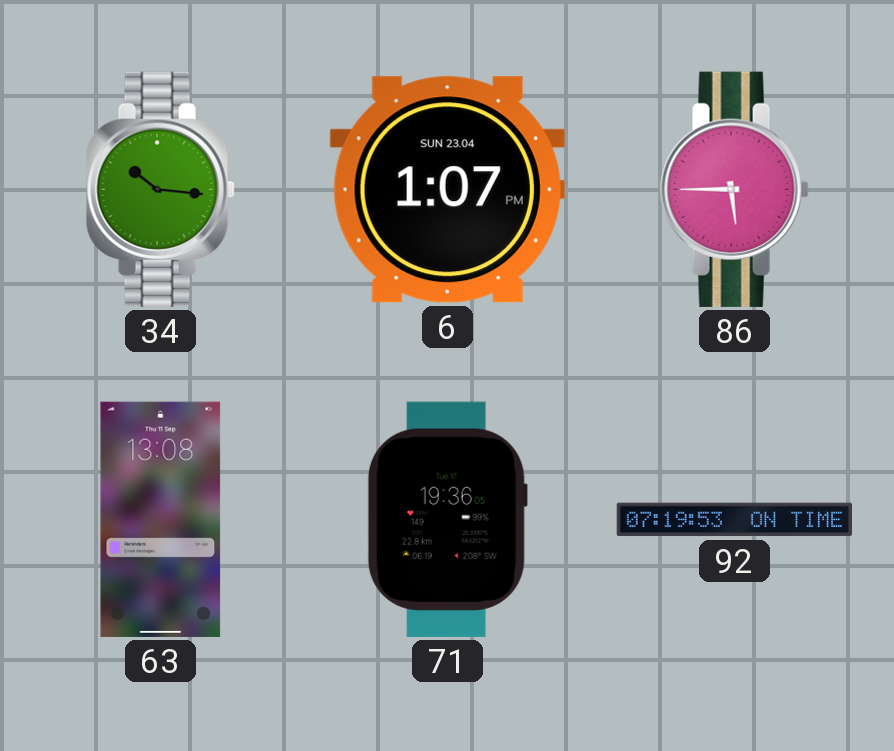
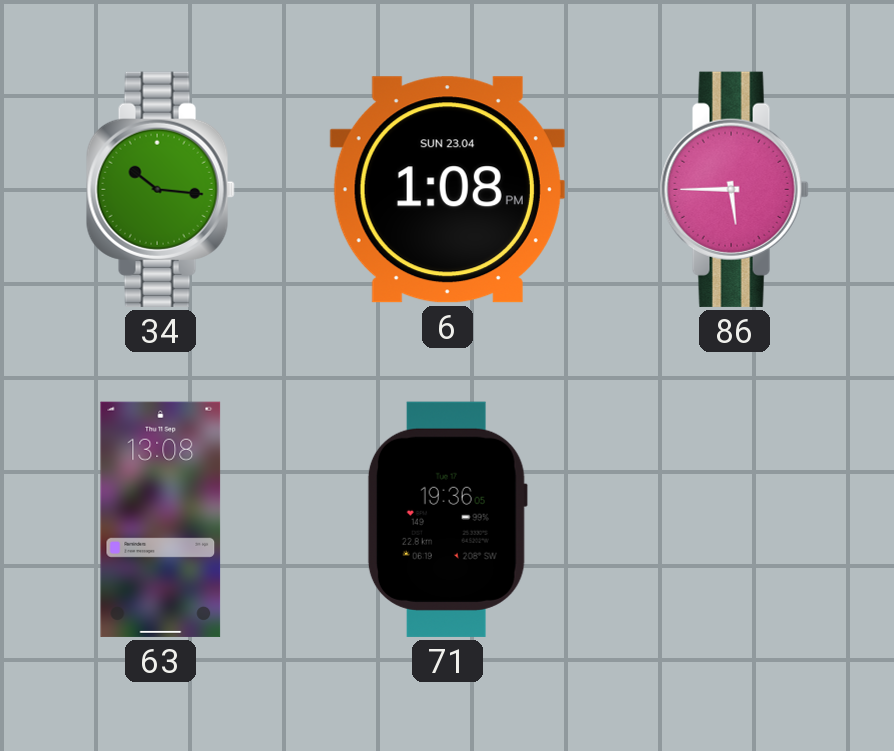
6: 1:07 -> 1:08 (447, 190)
92: 07:19 -> none (734, 520)
